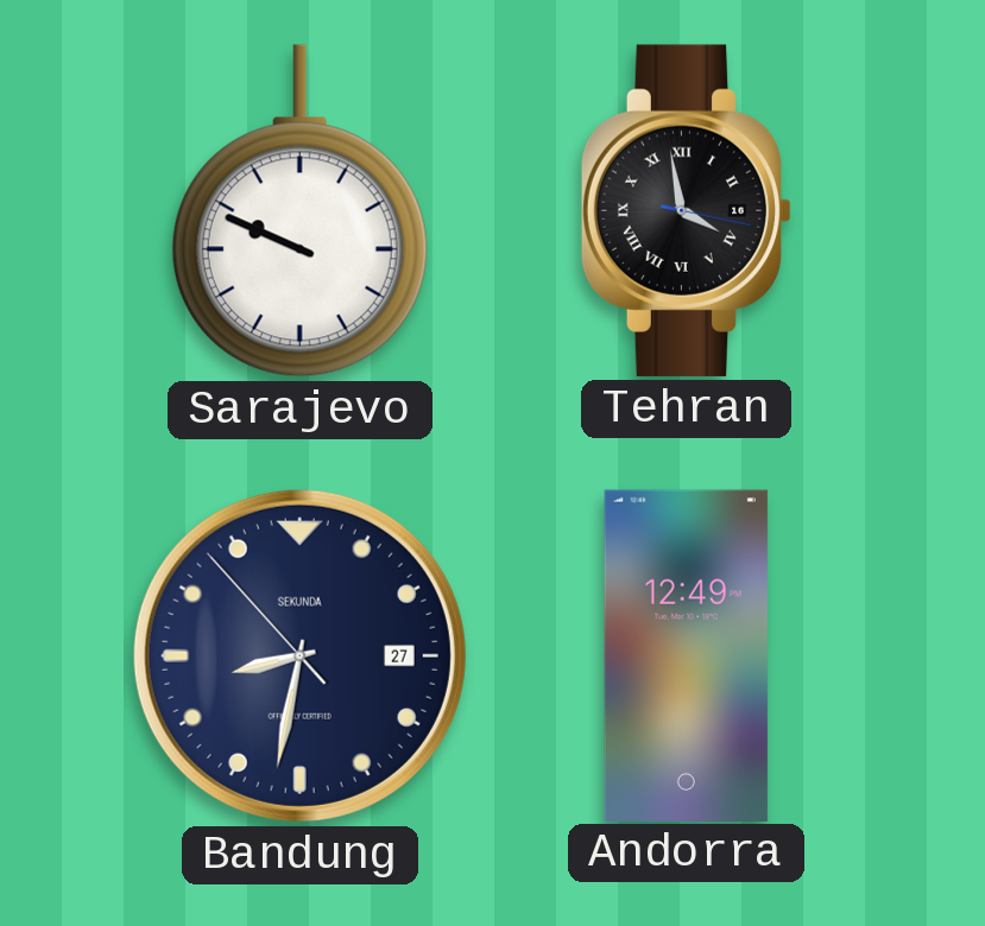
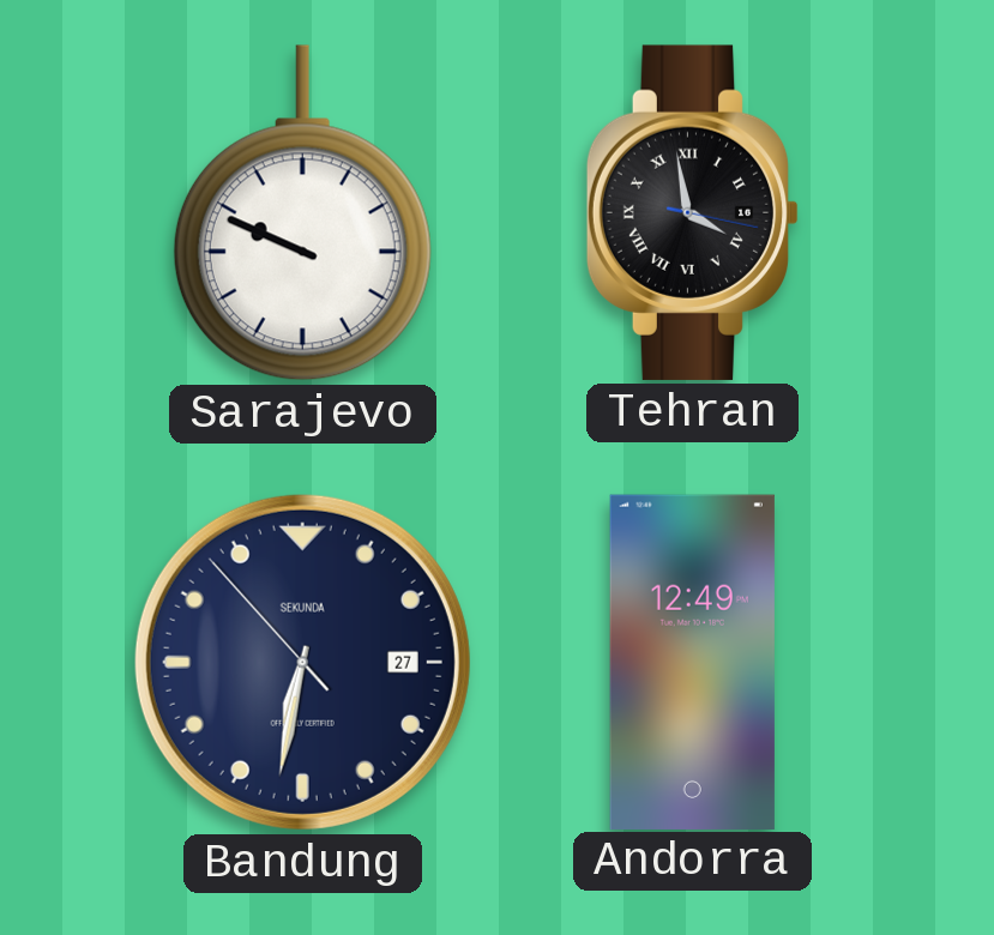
Bandung: 8:31 -> 6:31 (302, 662)
